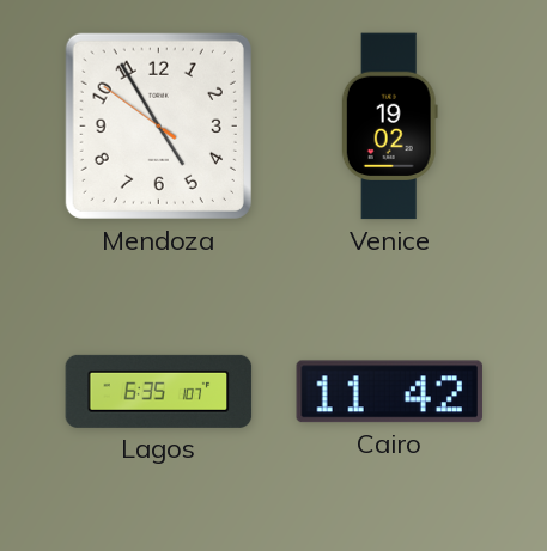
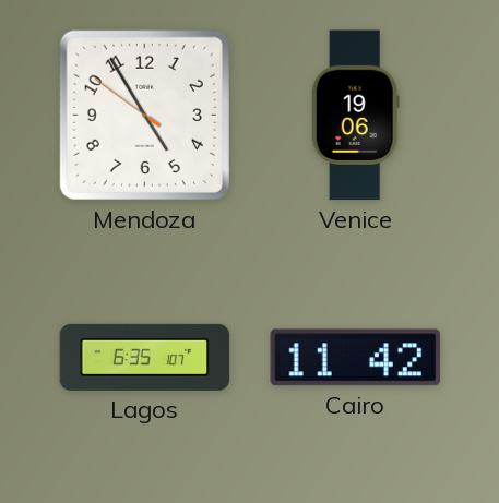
Venice: 19:02 -> 19:06 (355, 116)
